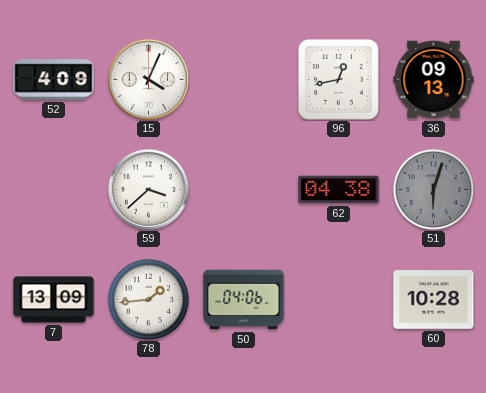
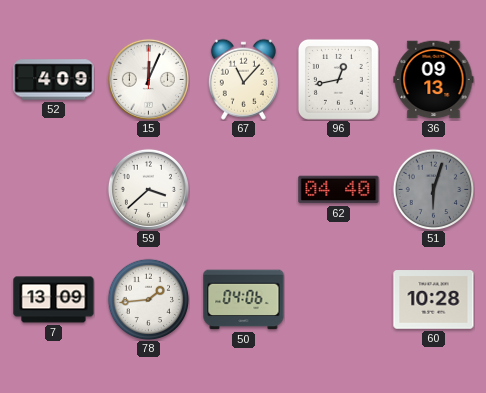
15: 4:04 -> 12:04 (148, 79)
67: none -> 11:07 (243, 79)
62: 04:38 -> 04:40 (339, 190)
